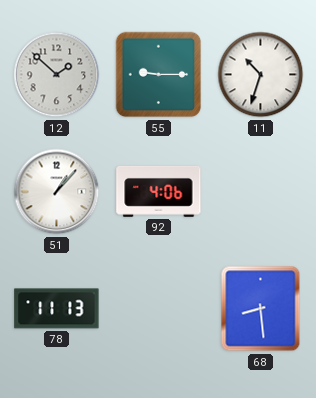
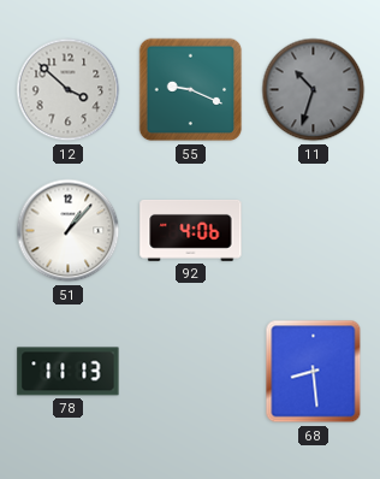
12: 1:52 -> 3:52 (69, 90)
55: 9:15 -> 9:19 (191, 90)
11 dial: white -> grey (314, 90)
